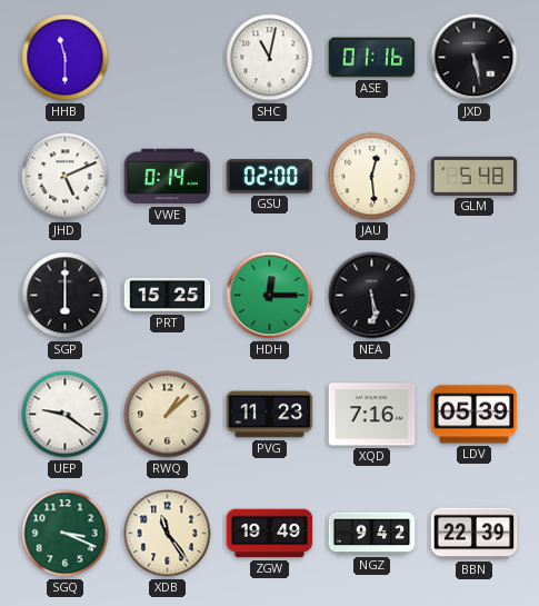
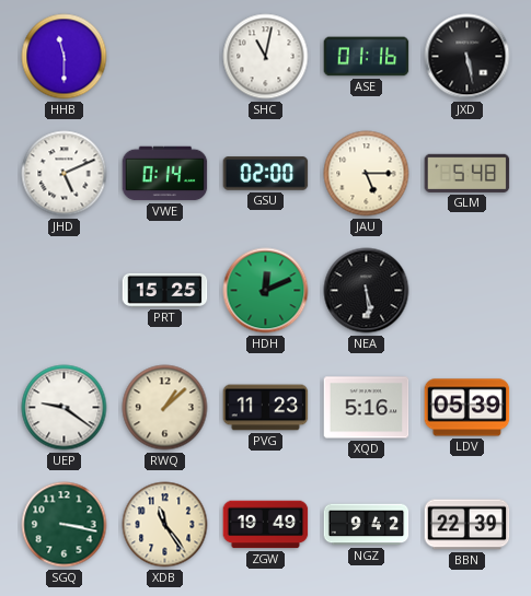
JAU: 12:29 -> 5:15 (367, 174)
SGP: 6:00 -> none (66, 296)
HDH: 12:15 -> 12:11 (266, 291)
XQD: 7:16 -> 5:16 (367, 408)
SGQ: 3:19 -> 3:17 (65, 525)
